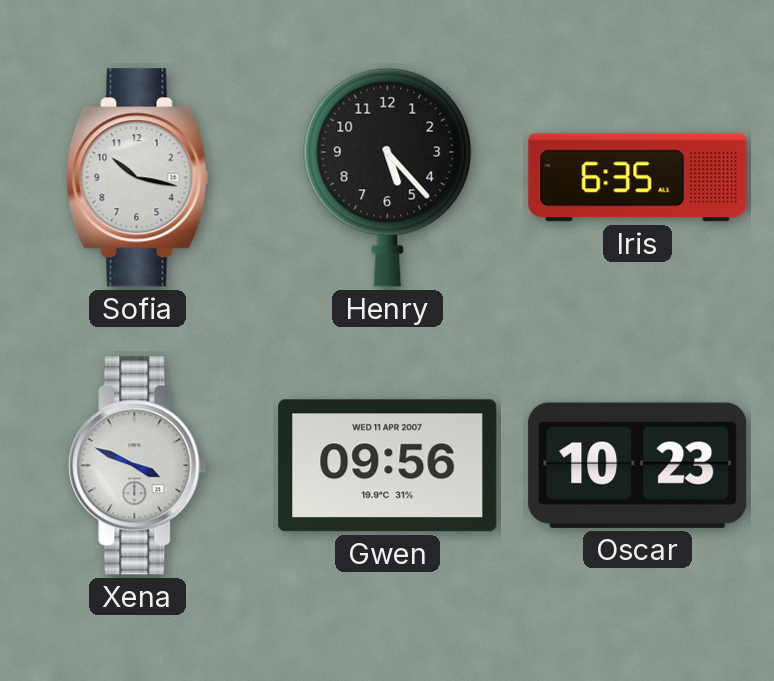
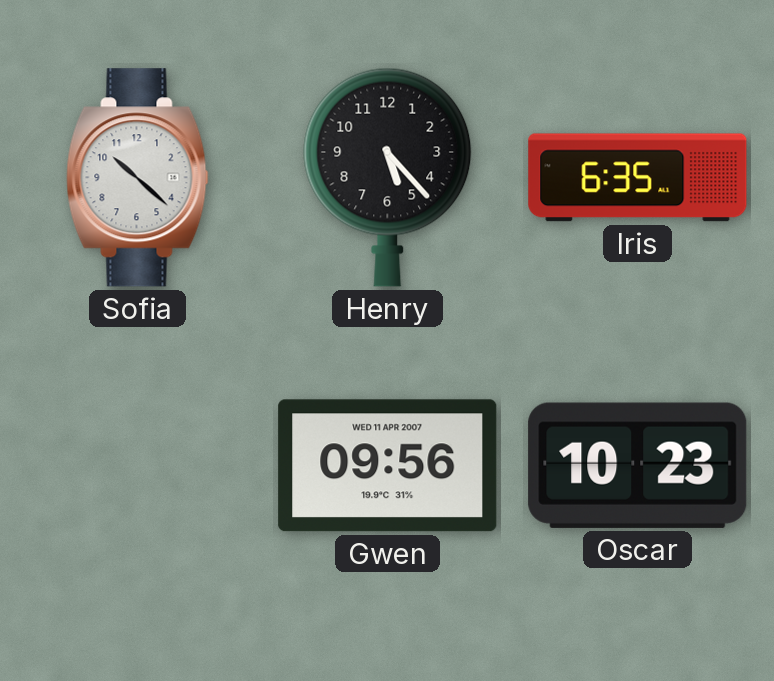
Sofia: 10:17 -> 10:22 (138, 178)
Xena: 3:49 -> none (138, 466)
